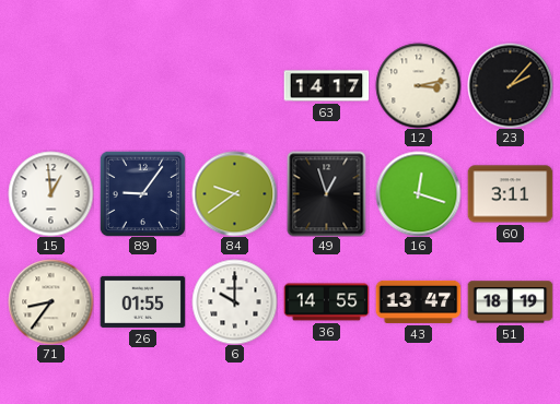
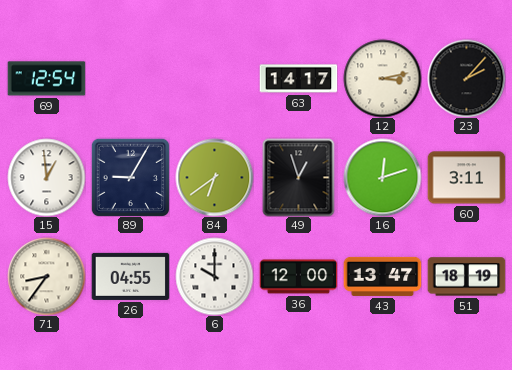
69: none -> 12:54 (46, 79)
89: 9:06 -> 9:05 (130, 177)
84: 9:39 -> 6:39 (214, 177)
16: 12:18 -> 12:12 (382, 177)
26: 01:55 -> 04:55 (130, 276)
36: 14:55 -> 12:00 (298, 277)
